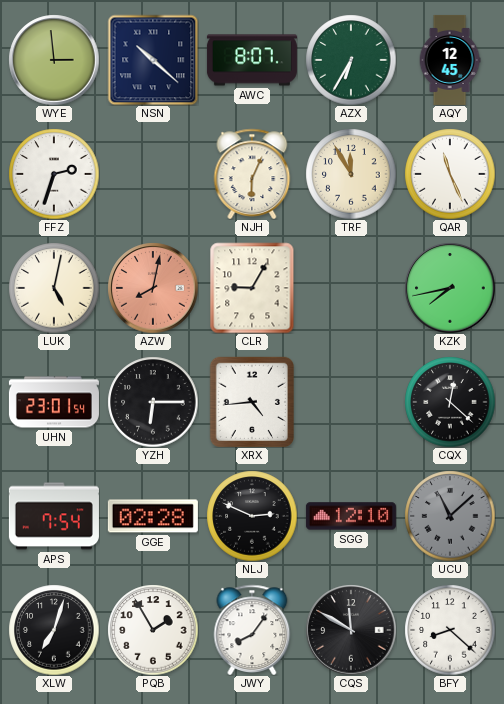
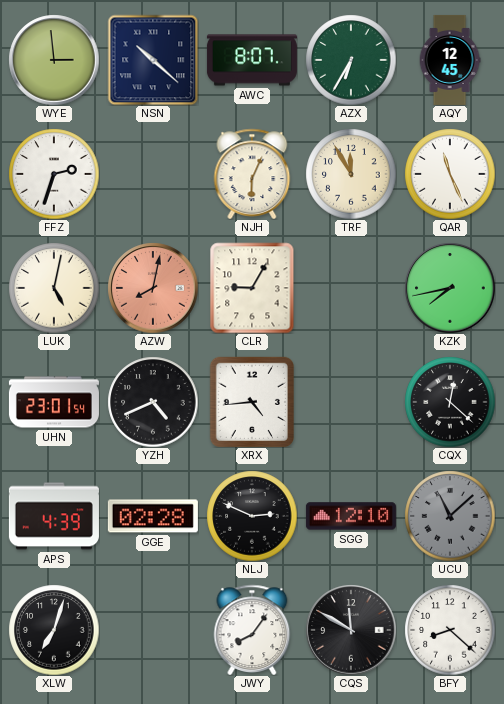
YZH: 6:15 -> 4:41 (153, 402)
APS: 7:54 -> 4:39 (54, 516)
PQB: 1:55 -> none (153, 630)
